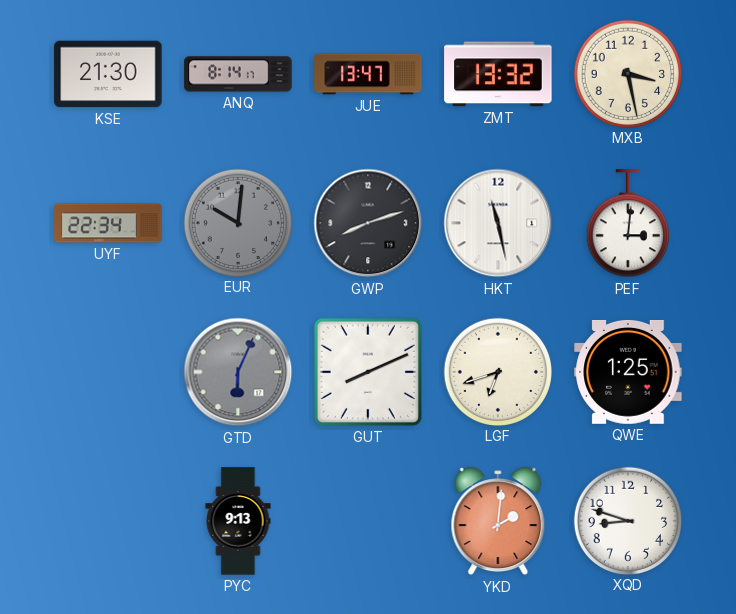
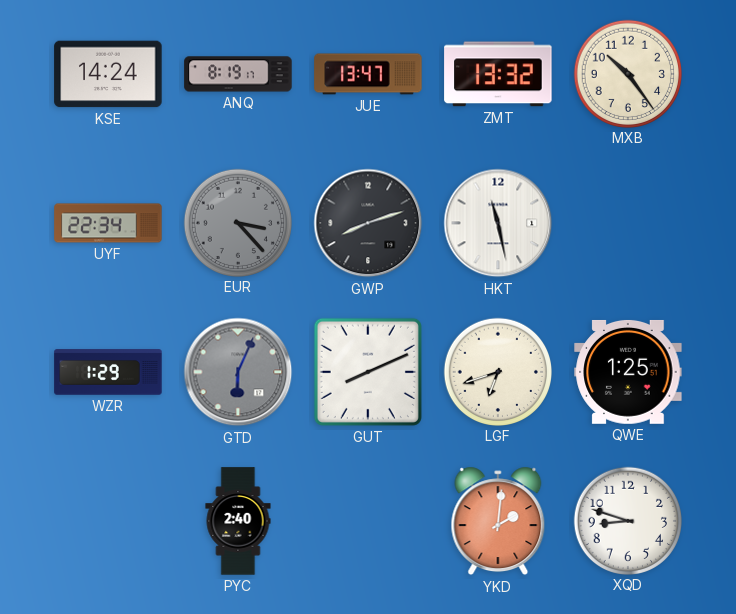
KSE: 21:30 -> 14:24 (108, 74)
ANQ: 8:14 -> 8:19 (238, 74)
MXB: 3:28 -> 10:24 (627, 73)
EUR: 10:01 -> 3:23 (237, 222)
PEF: 3:01 -> none (628, 224)
WZR: none -> 1:29 (108, 372)
PYC: 9:13 -> 2:40 (238, 521)
